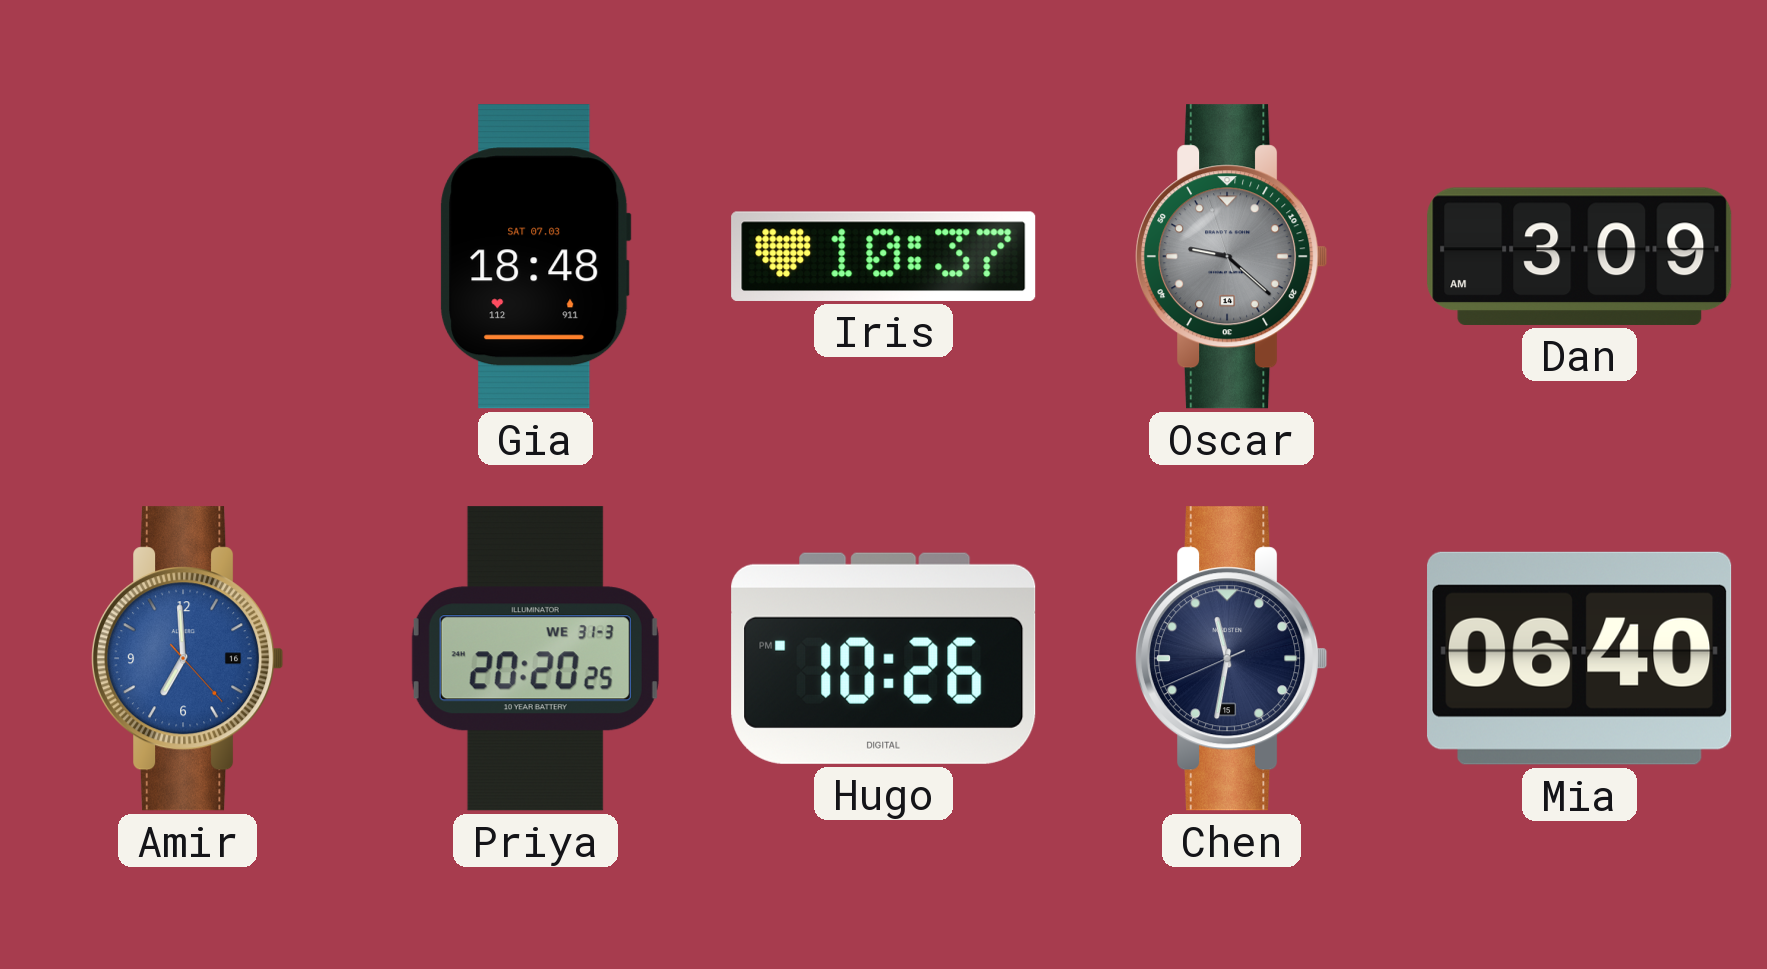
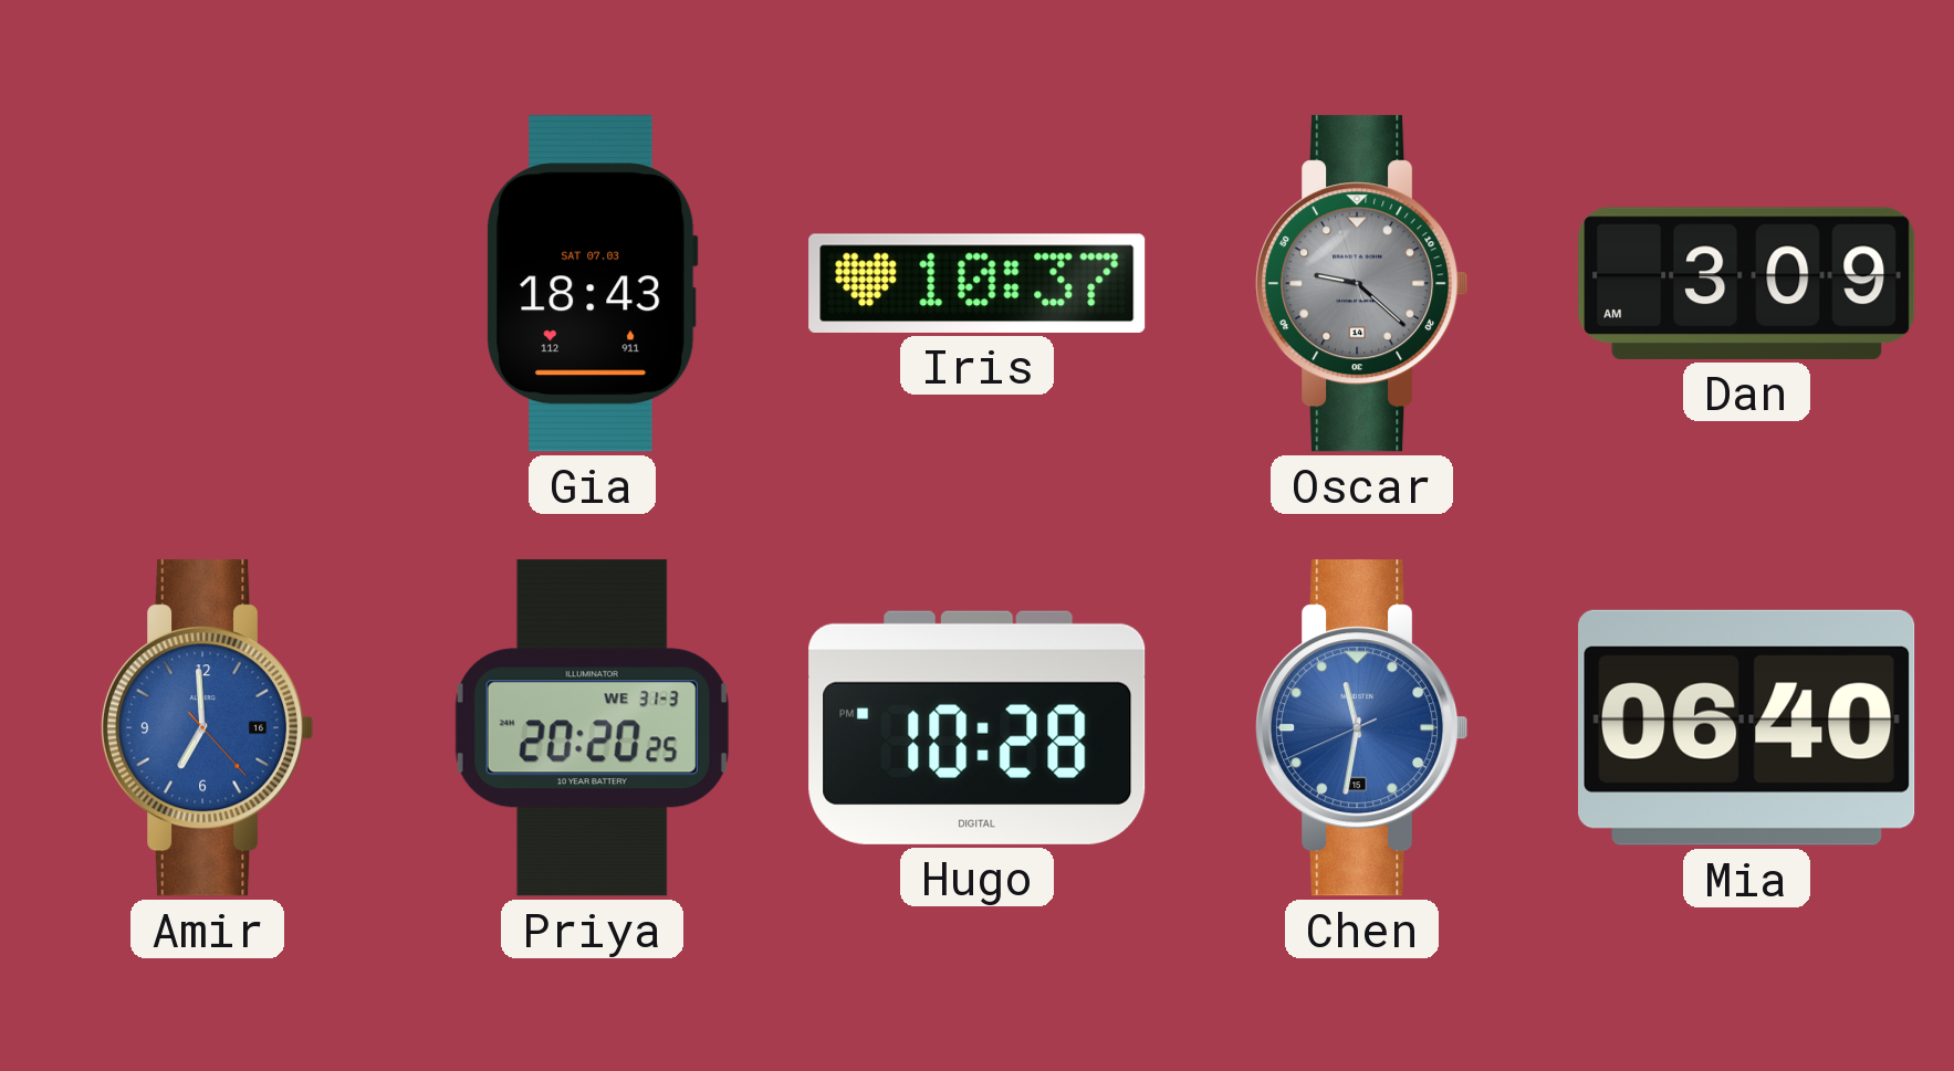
Gia: 18:48 -> 18:43 (593, 284)
Hugo: 10:26 -> 10:28 (978, 727)
Chen dial: navy -> blue (1362, 728)
